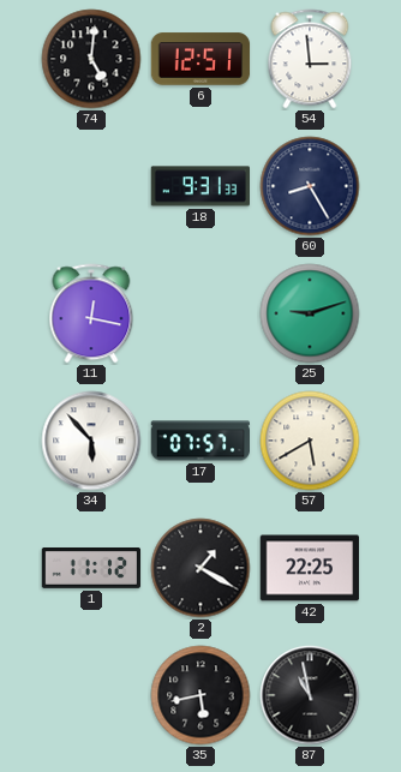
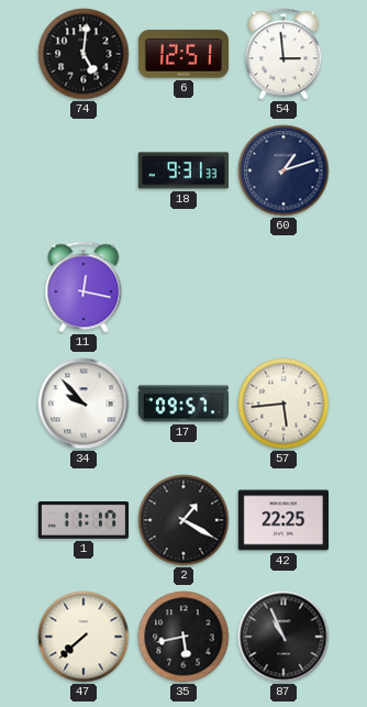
60: 8:25 -> 1:12 (283, 170)
25: 9:12 -> none (310, 313)
34: 5:53 -> 9:53 (84, 404)
17: 07:57 -> 09:57 (182, 404)
57: 5:40 -> 5:44 (283, 404)
1: 11:12 -> 11:17 (84, 521)
47: none -> 7:38 (84, 637)
87: 10:58 -> 10:56 (283, 637)
